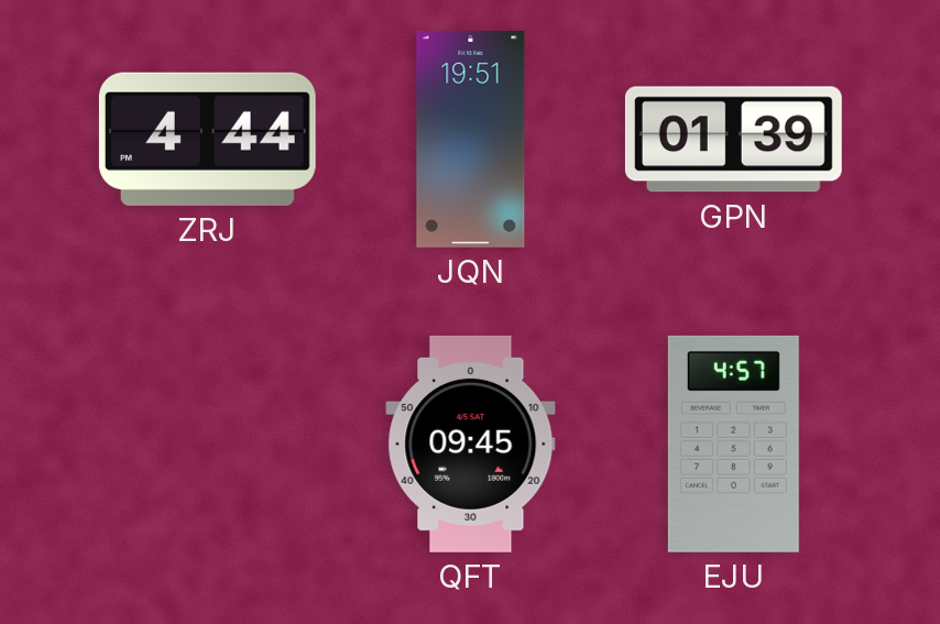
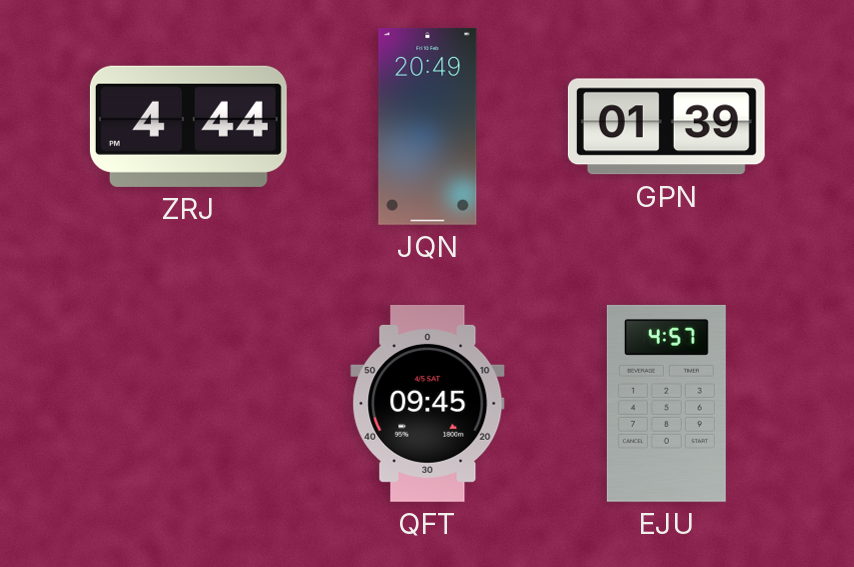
JQN: 19:51 -> 20:49 (428, 126)
